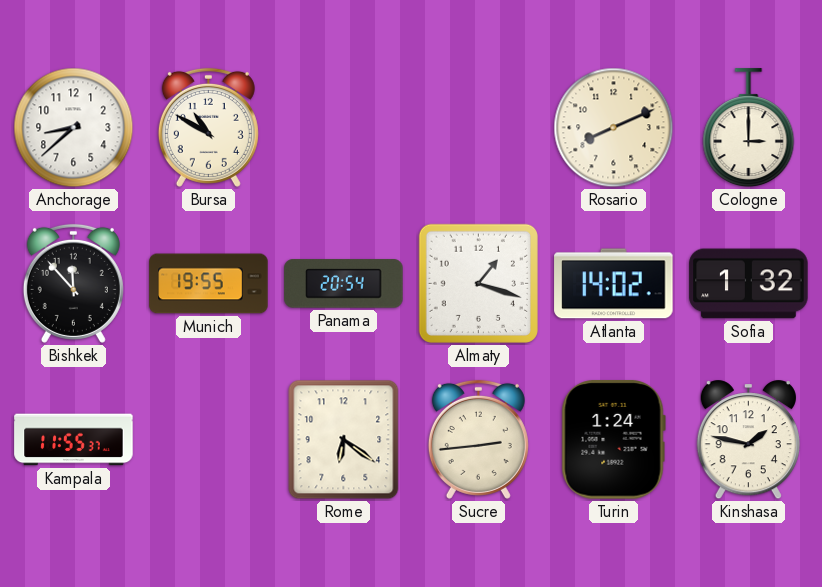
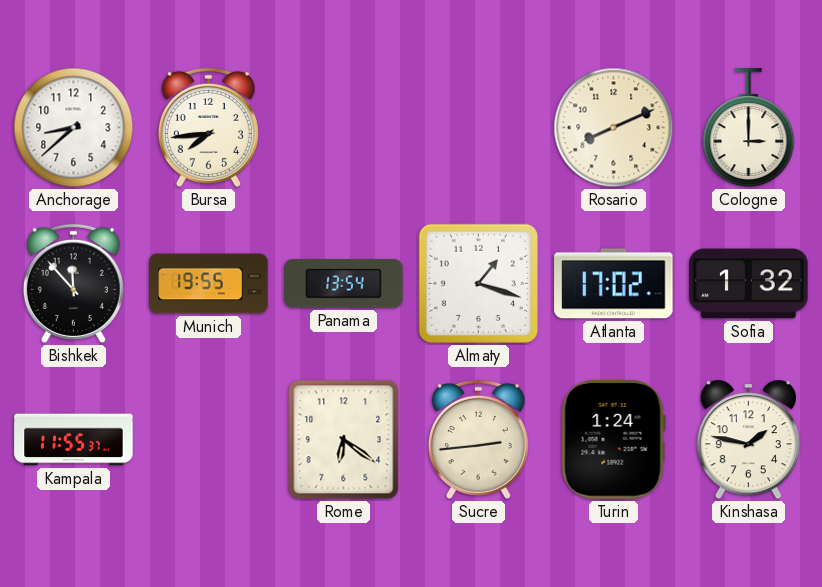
Bursa: 10:50 -> 7:44 (208, 127)
Panama: 20:54 -> 13:54 (344, 284)
Atlanta: 14:02 -> 17:02 (614, 284)
